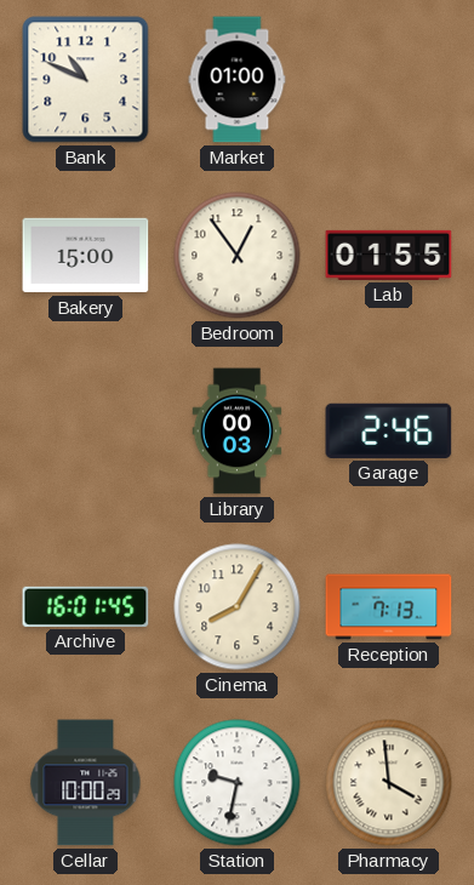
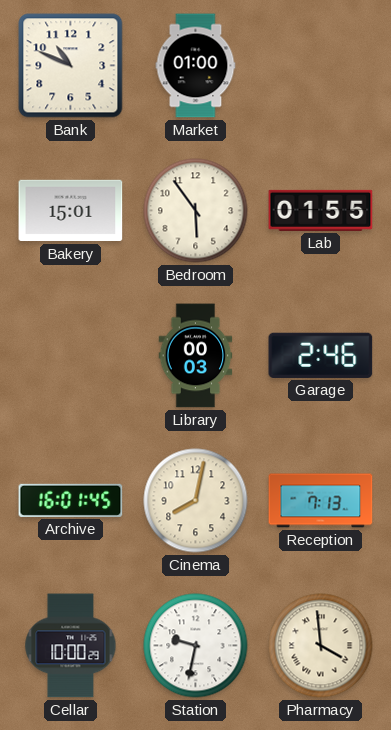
Bakery: 15:00 -> 15:01 (71, 211)
Bedroom: 12:54 -> 5:54 (196, 211)
Cinema: 8:05 -> 8:02 (196, 501)
